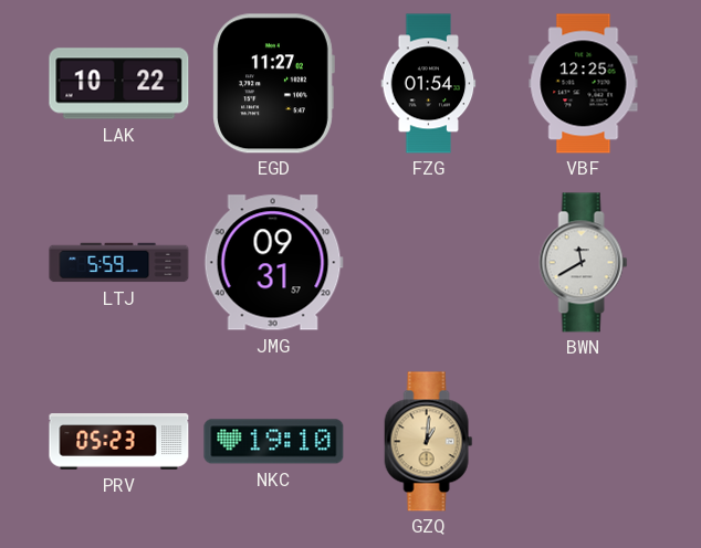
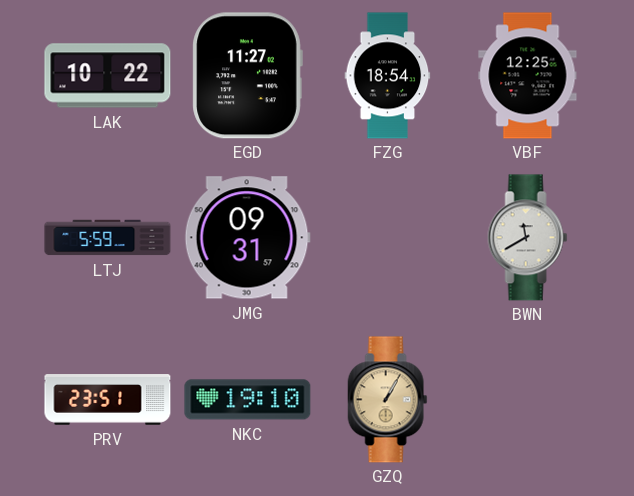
FZG: 01:54 -> 18:54 (388, 76)
PRV: 05:23 -> 23:51 (108, 400)
GZQ: 1:01 -> 1:05 (388, 400)
